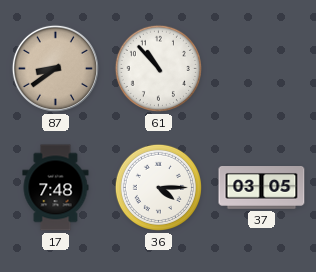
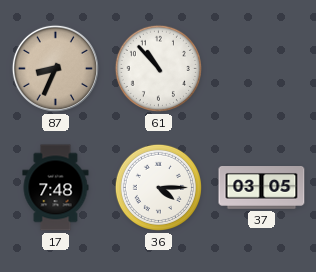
87: 8:39 -> 8:34 (55, 68)
